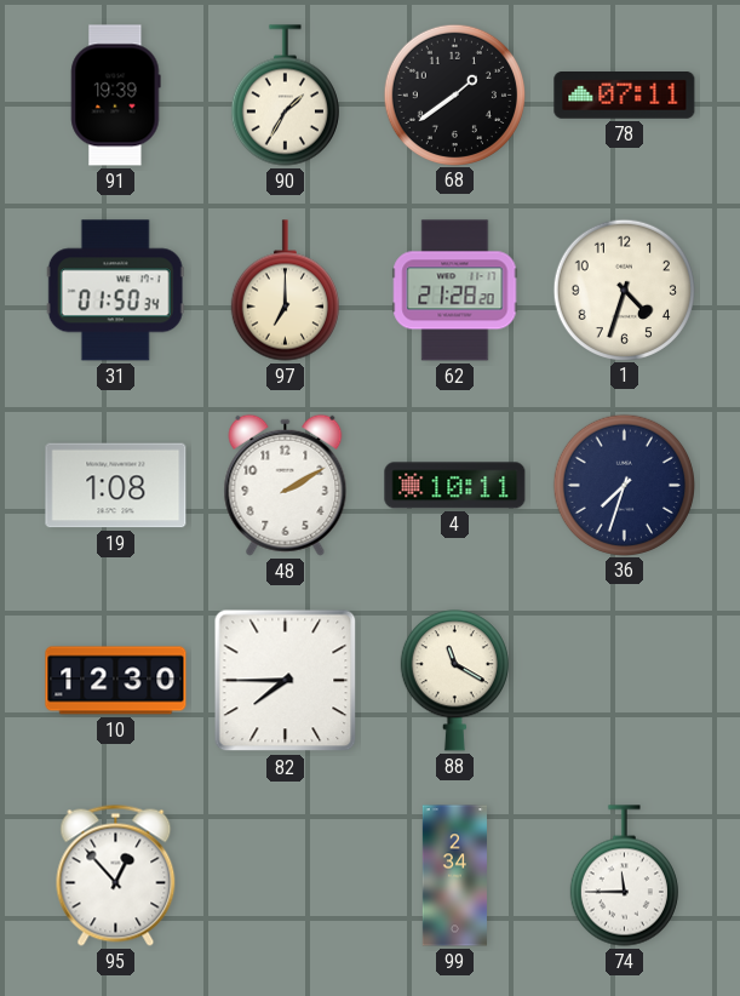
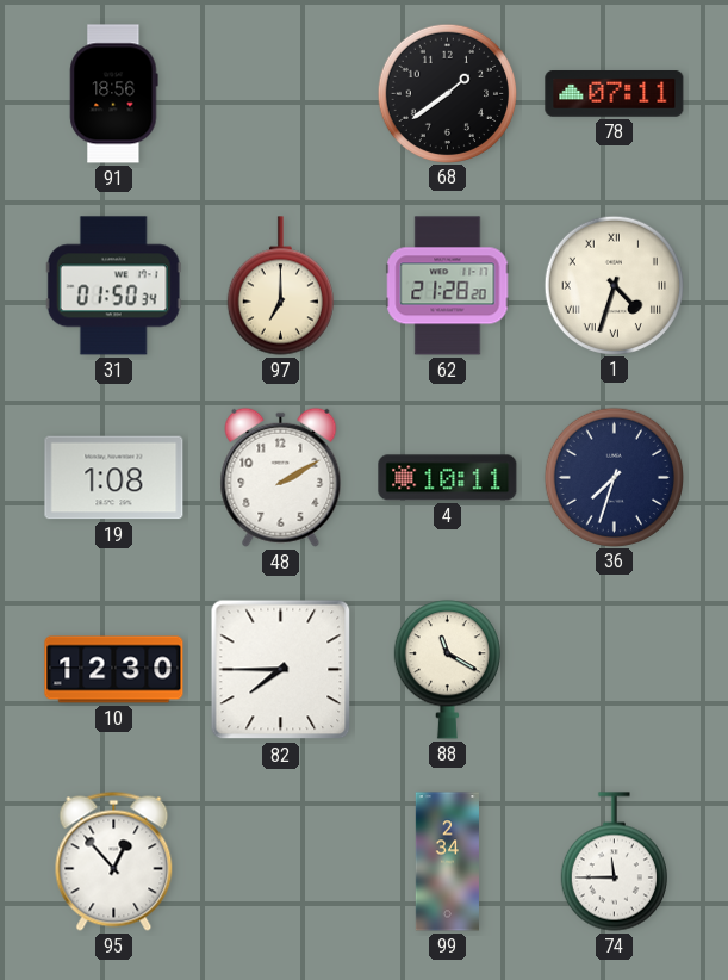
91: 19:39 -> 18:56 (114, 94)
90: 1:35 -> none (285, 96)
1 numerals: Arabic -> Roman (614, 285)
